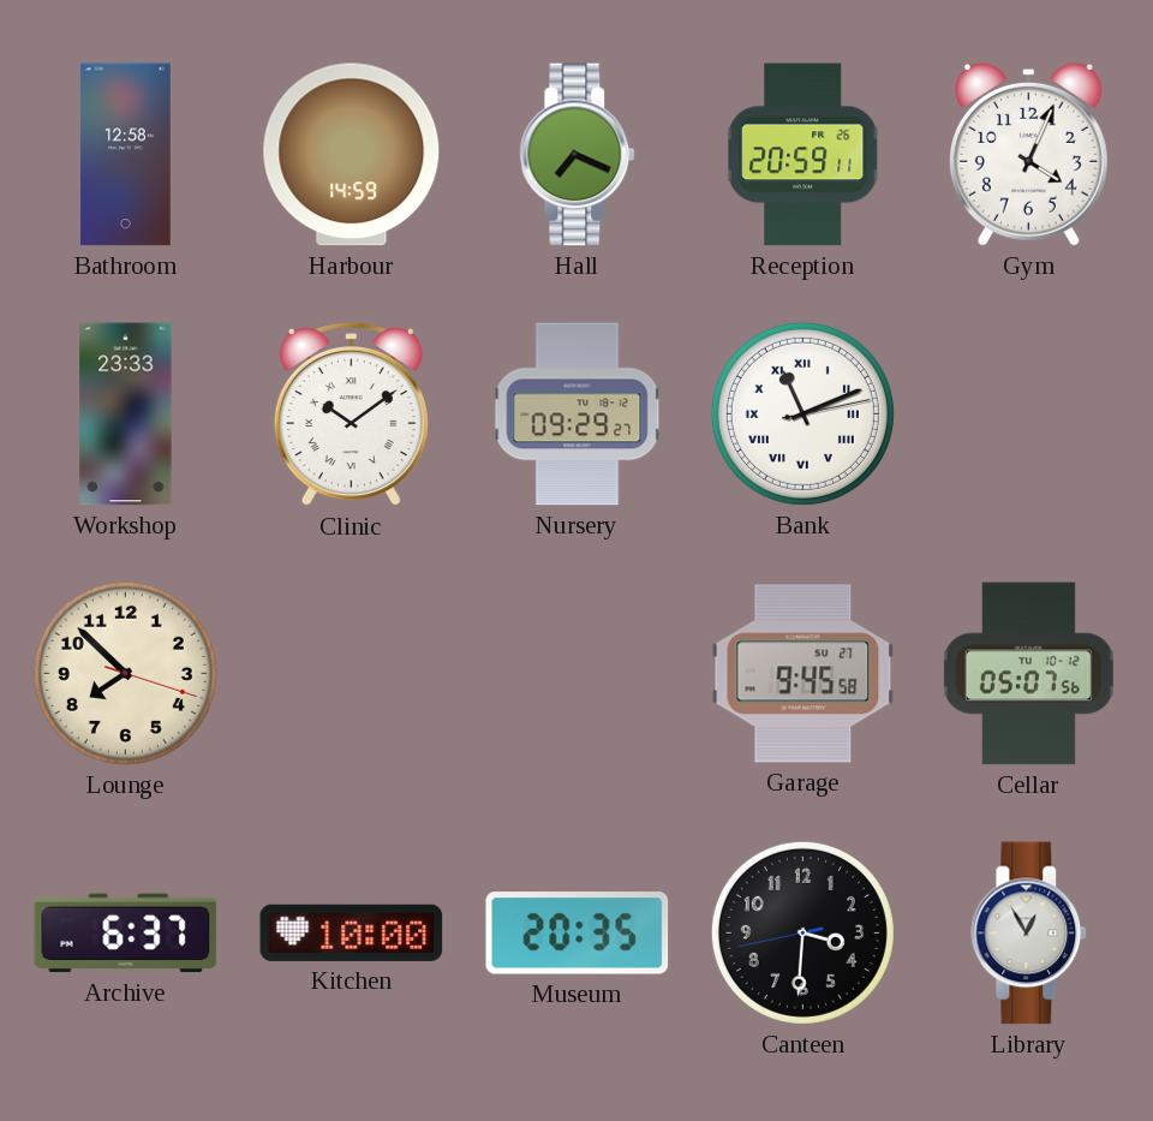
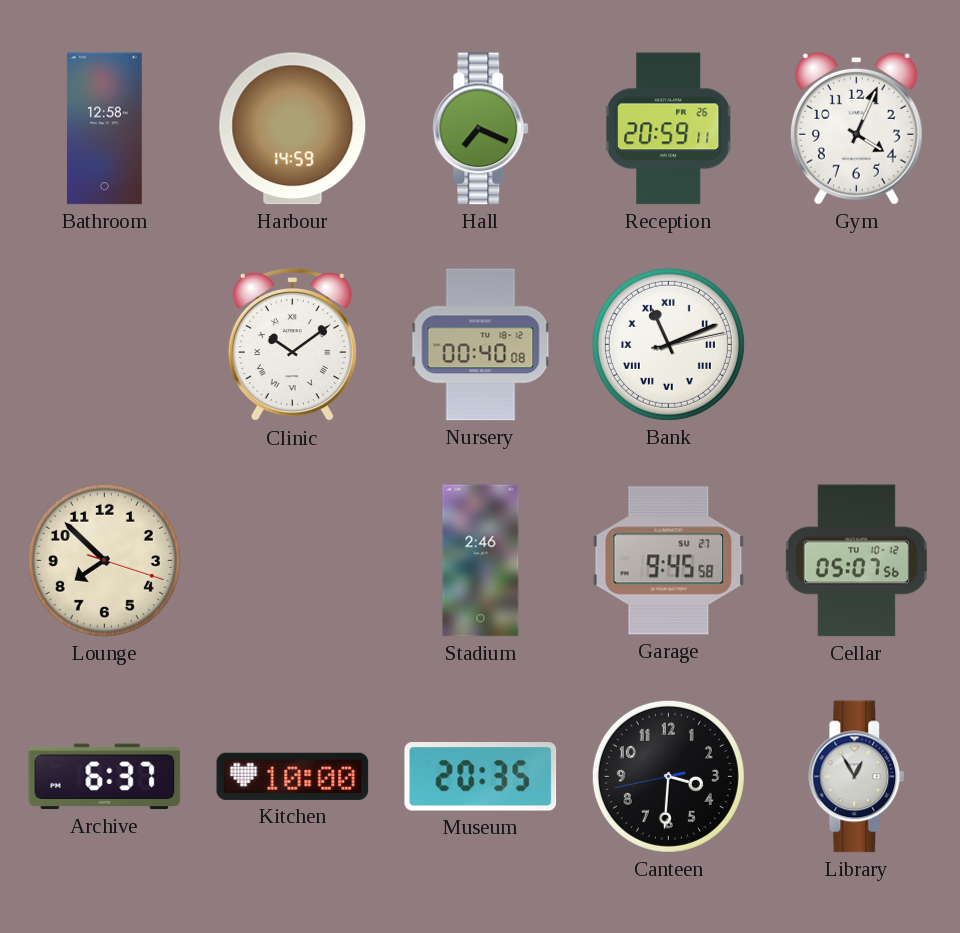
Workshop: 23:33 -> none (126, 415)
Nursery: 09:29 -> 00:40 (481, 345)
Stadium: none -> 2:46 (481, 561)
